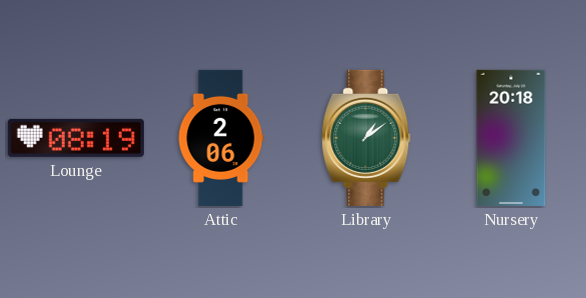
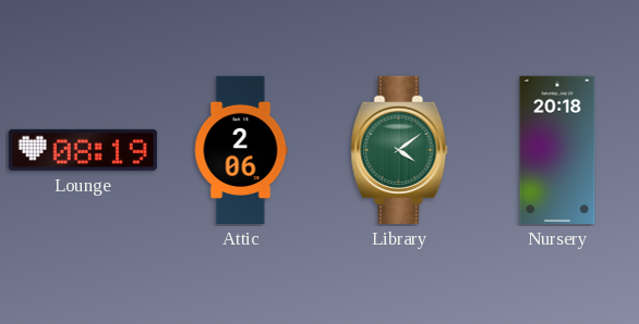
Library: 1:09 -> 4:09 (399, 150)
